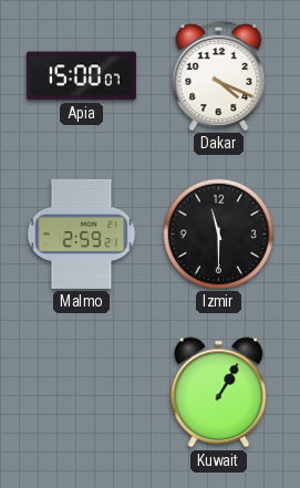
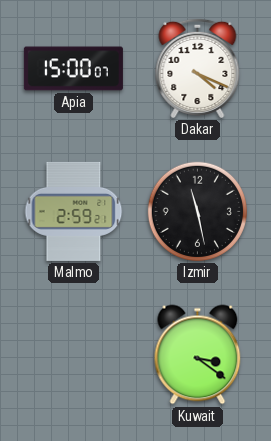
Izmir: 11:30 -> 11:28 (197, 211)
Kuwait: 1:05 -> 3:21 (198, 355)
